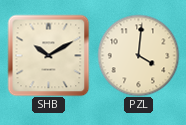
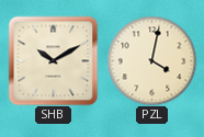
PZL: 4:01 -> 4:02 (151, 60)
